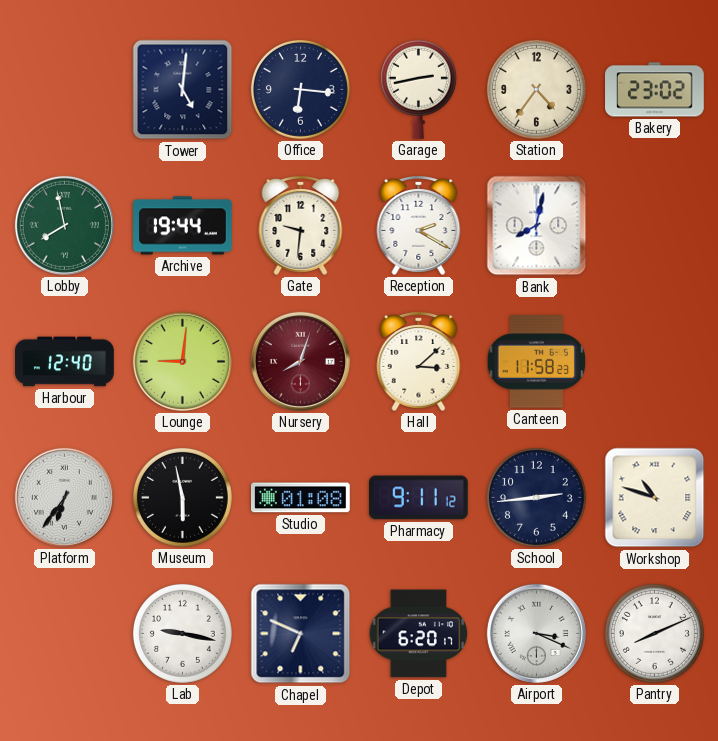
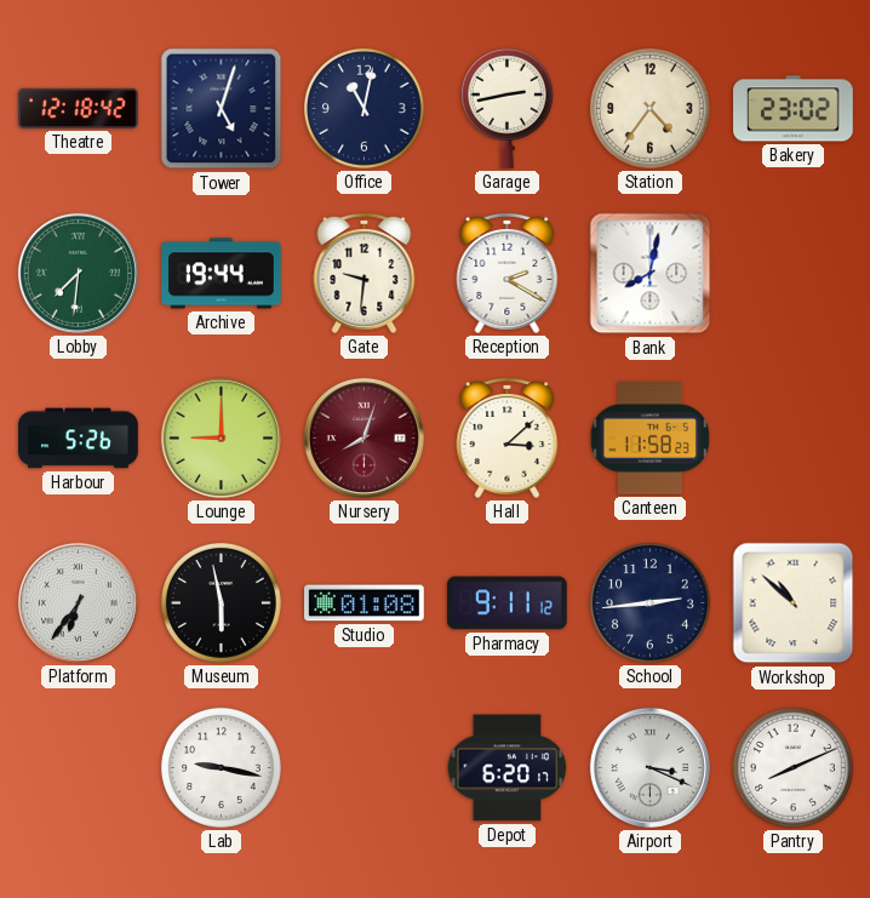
Theatre: none -> 12:18 (79, 108)
Tower: 5:01 -> 5:03 (222, 109)
Office: 6:16 -> 11:02 (364, 108)
Lobby: 7:58 -> 7:31 (78, 273)
Harbour: 12:40 -> 5:26 (79, 439)
Lounge: 9:01 -> 9:00 (221, 437)
Workshop: 10:48 -> 10:52 (794, 604)
Chapel: 6:49 -> none (301, 634)
